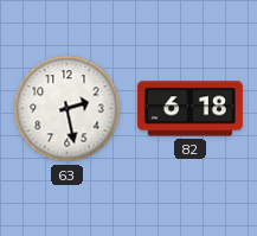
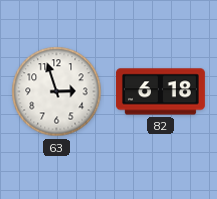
63: 2:28 -> 2:57 (57, 92)
